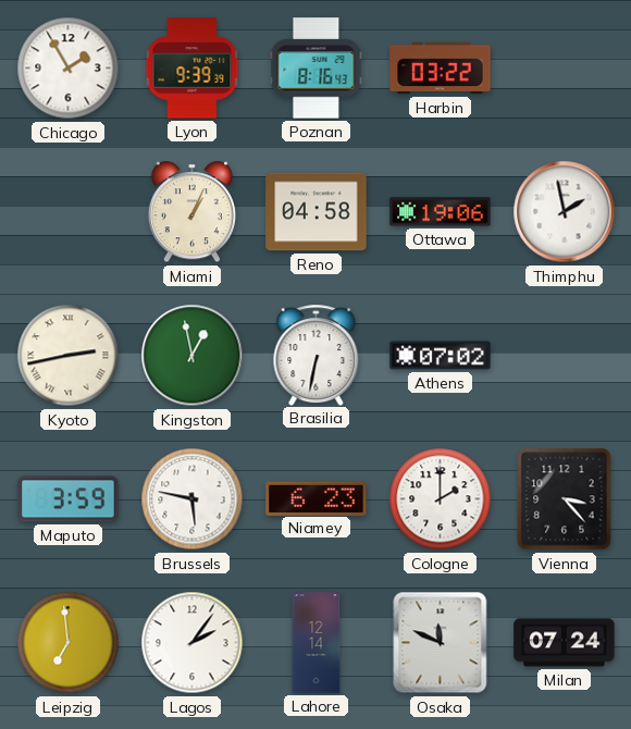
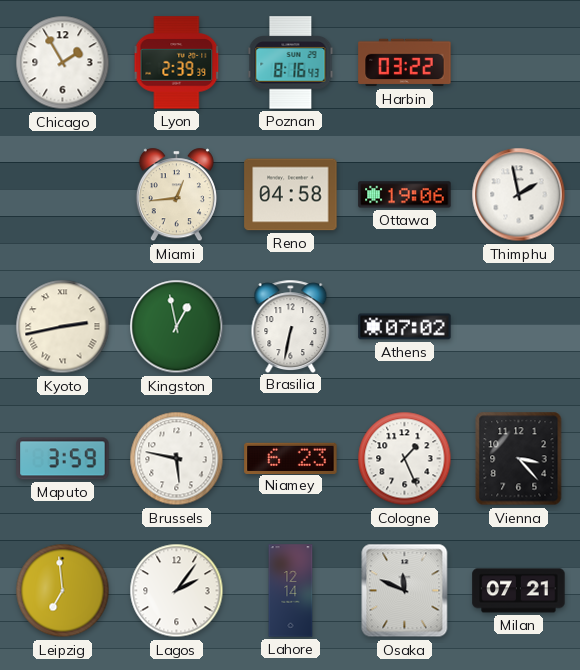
Lyon: 9:39 -> 2:39 (177, 63)
Miami: 1:04 -> 12:44 (176, 195)
Cologne: 2:00 -> 1:26 (405, 459)
Milan: 07:24 -> 07:21 (519, 591)
